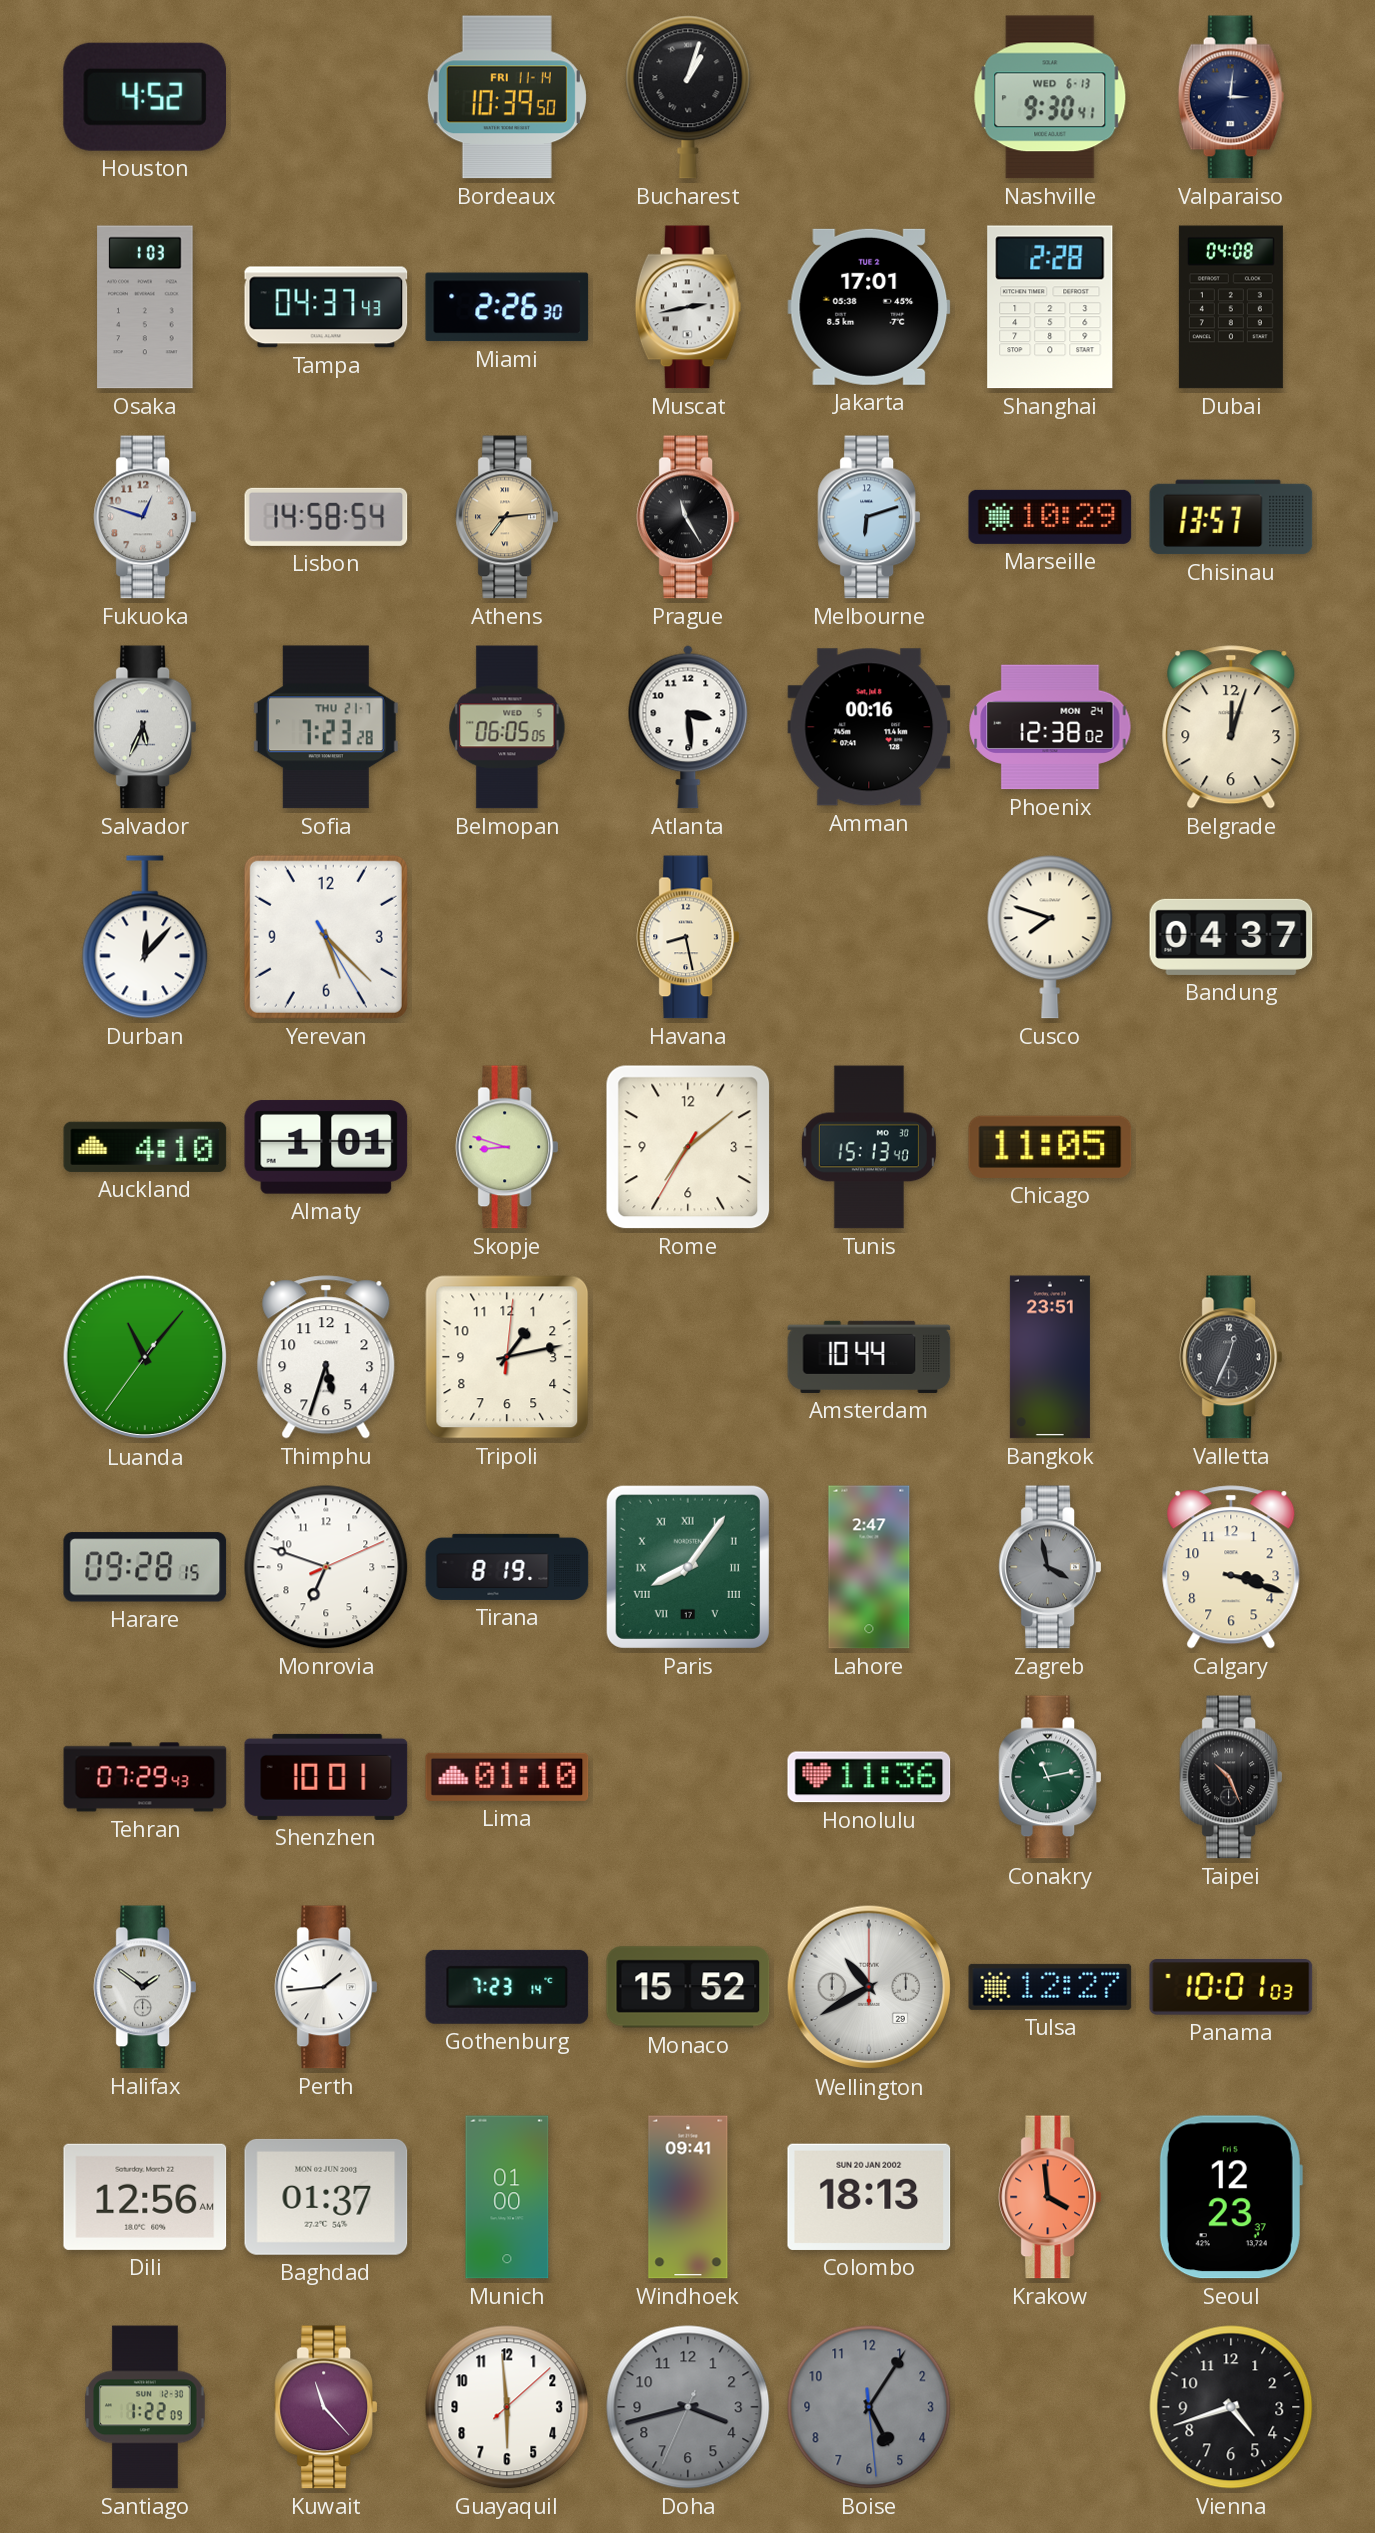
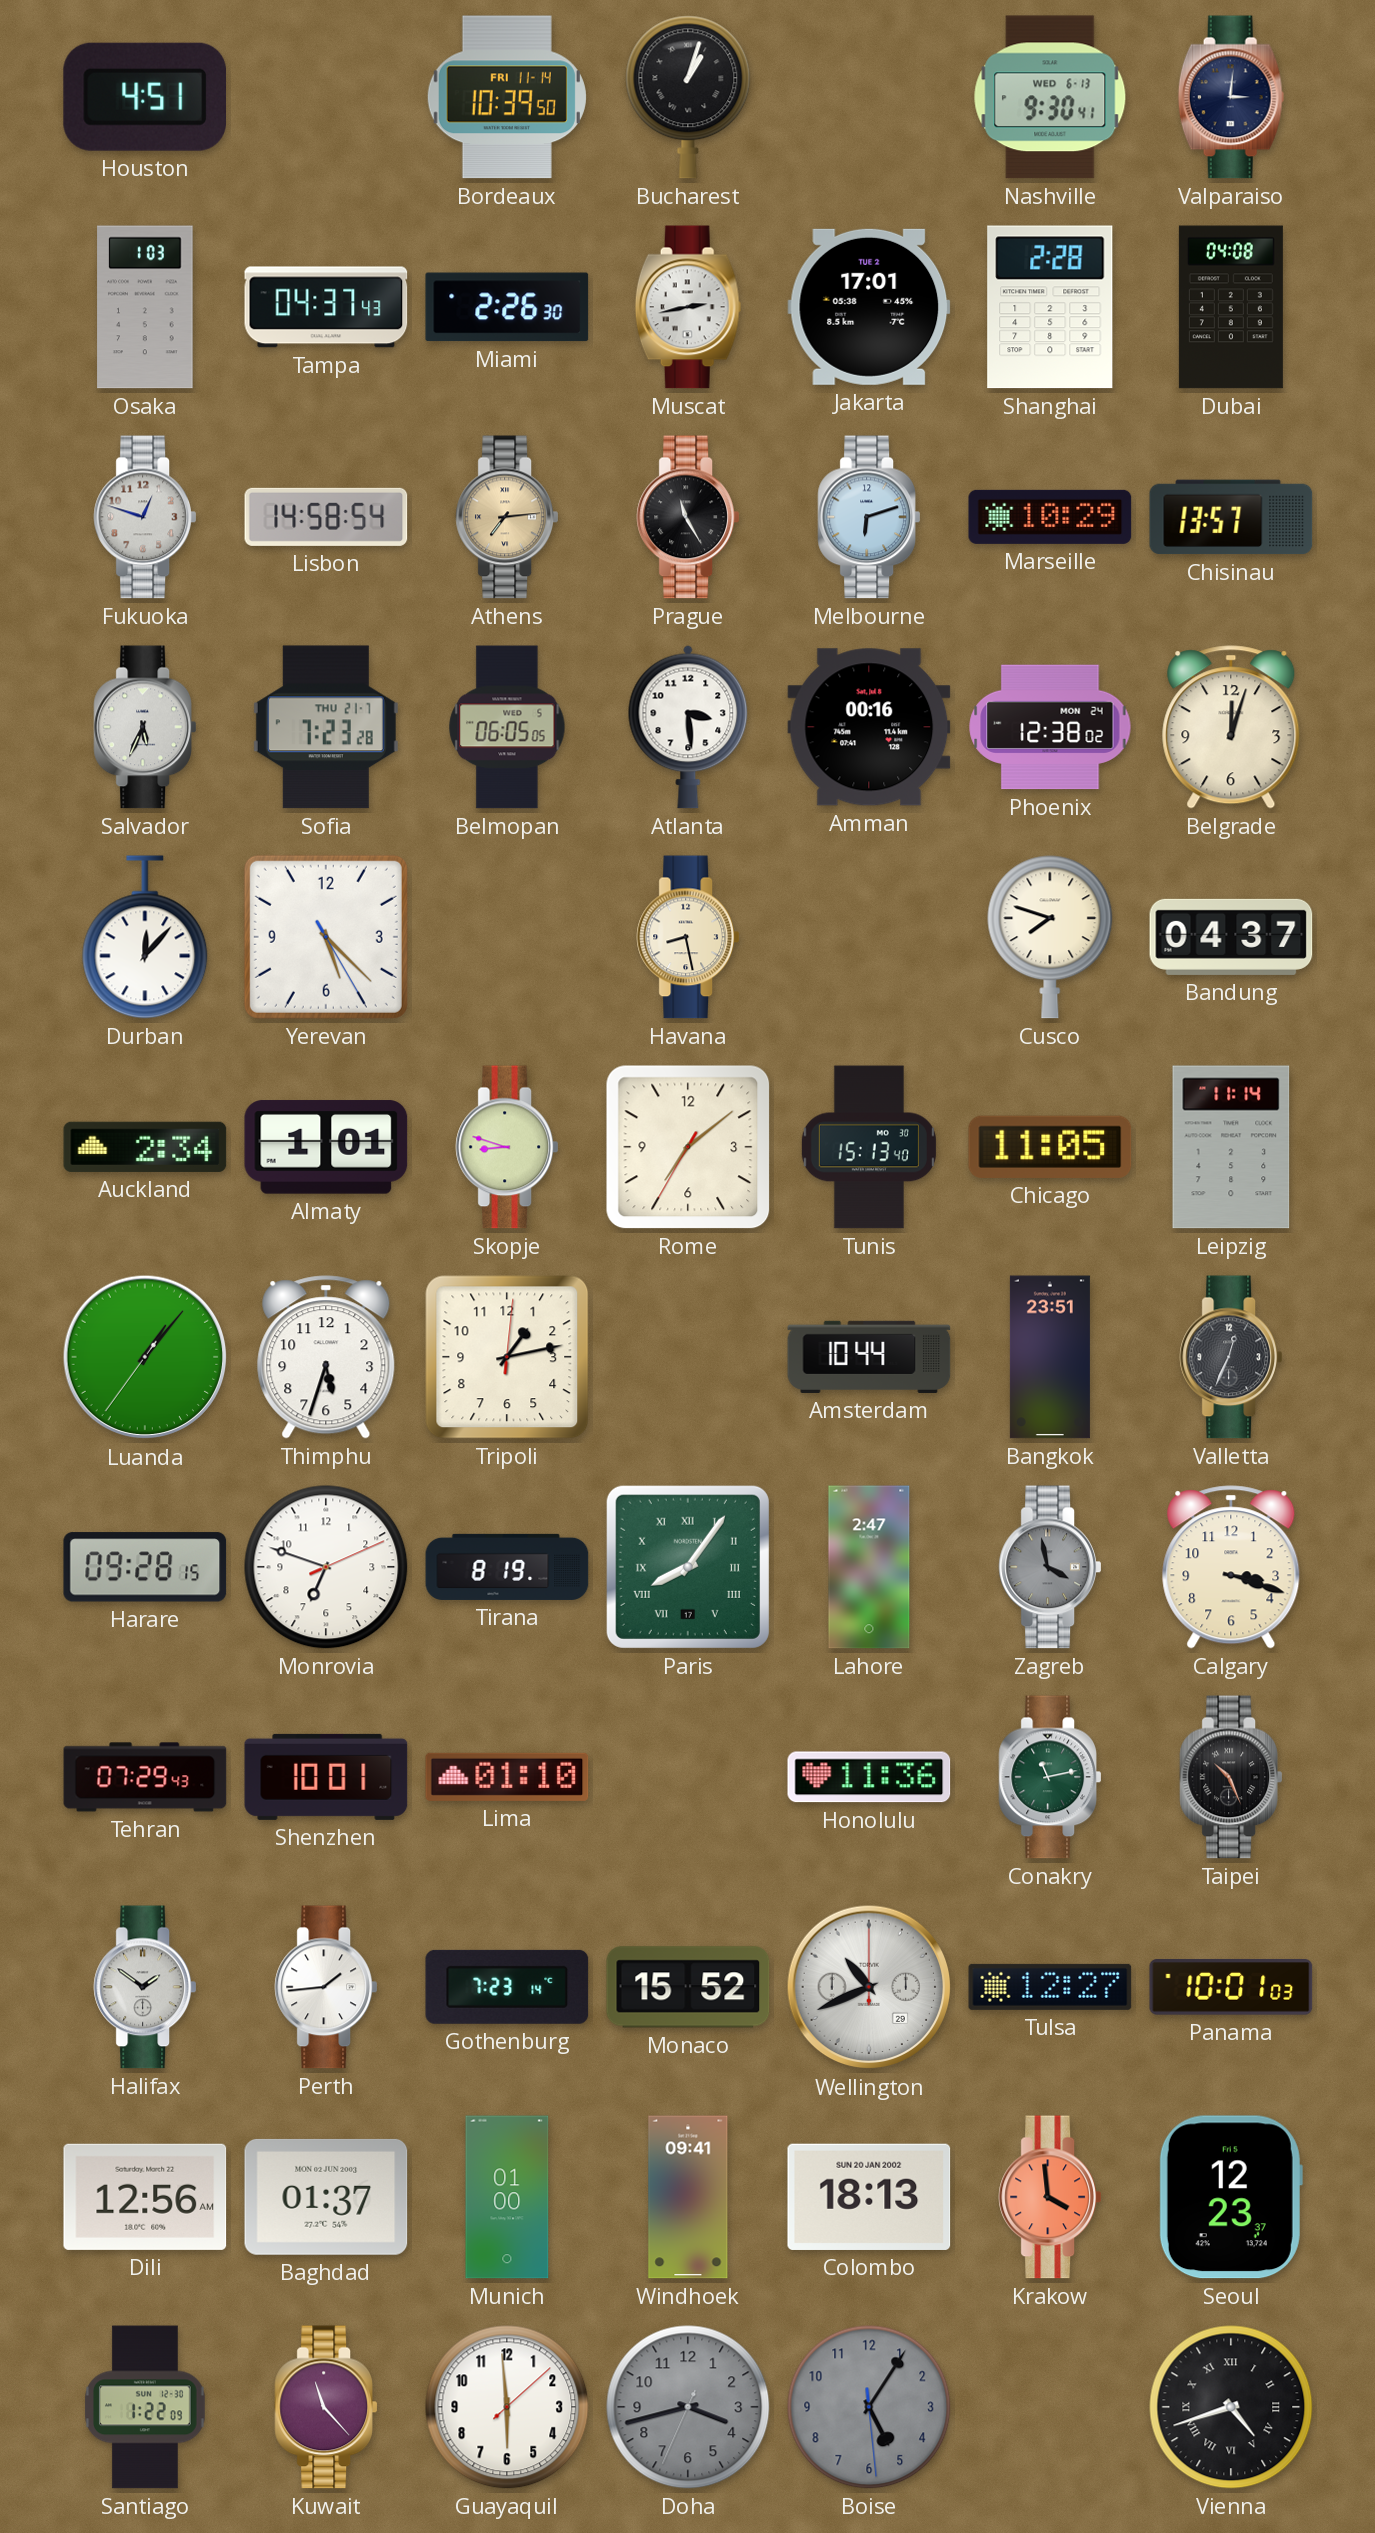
Houston: 4:52 -> 4:51 (144, 97)
Auckland: 4:10 -> 2:34 (145, 1147)
Leipzig: none -> 11:14 (1231, 1147)
Luanda: 11:06 -> 1:06 (145, 1357)
Wellington: 10:40 -> 10:41 (869, 1987)
Vienna numerals: Arabic -> Roman (1231, 2407)
